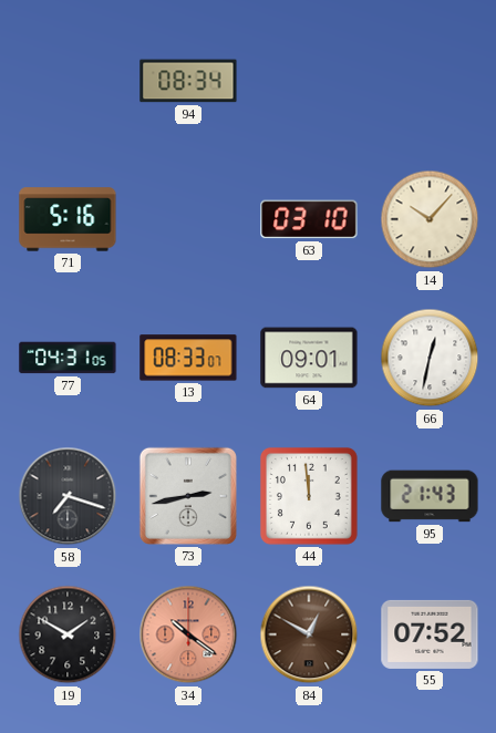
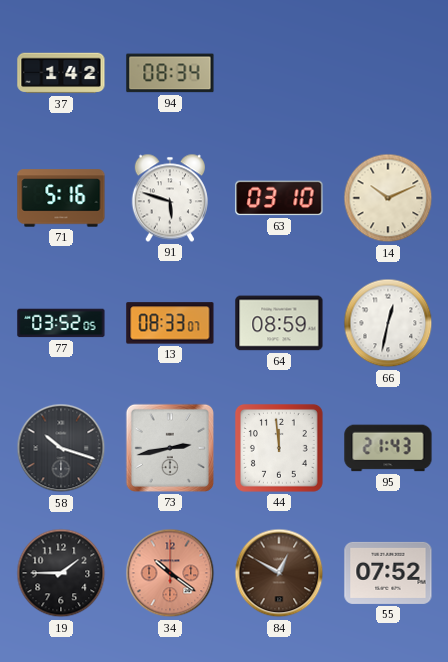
37: none -> 1:42 (61, 73)
91: none -> 5:48 (170, 198)
14: 10:07 -> 10:11 (388, 198)
77: 04:31 -> 03:52 (61, 323)
64: 09:01 -> 08:59 (279, 323)
58: 7:18 -> 10:18 (61, 448)
19: 1:50 -> 1:45 (61, 573)
